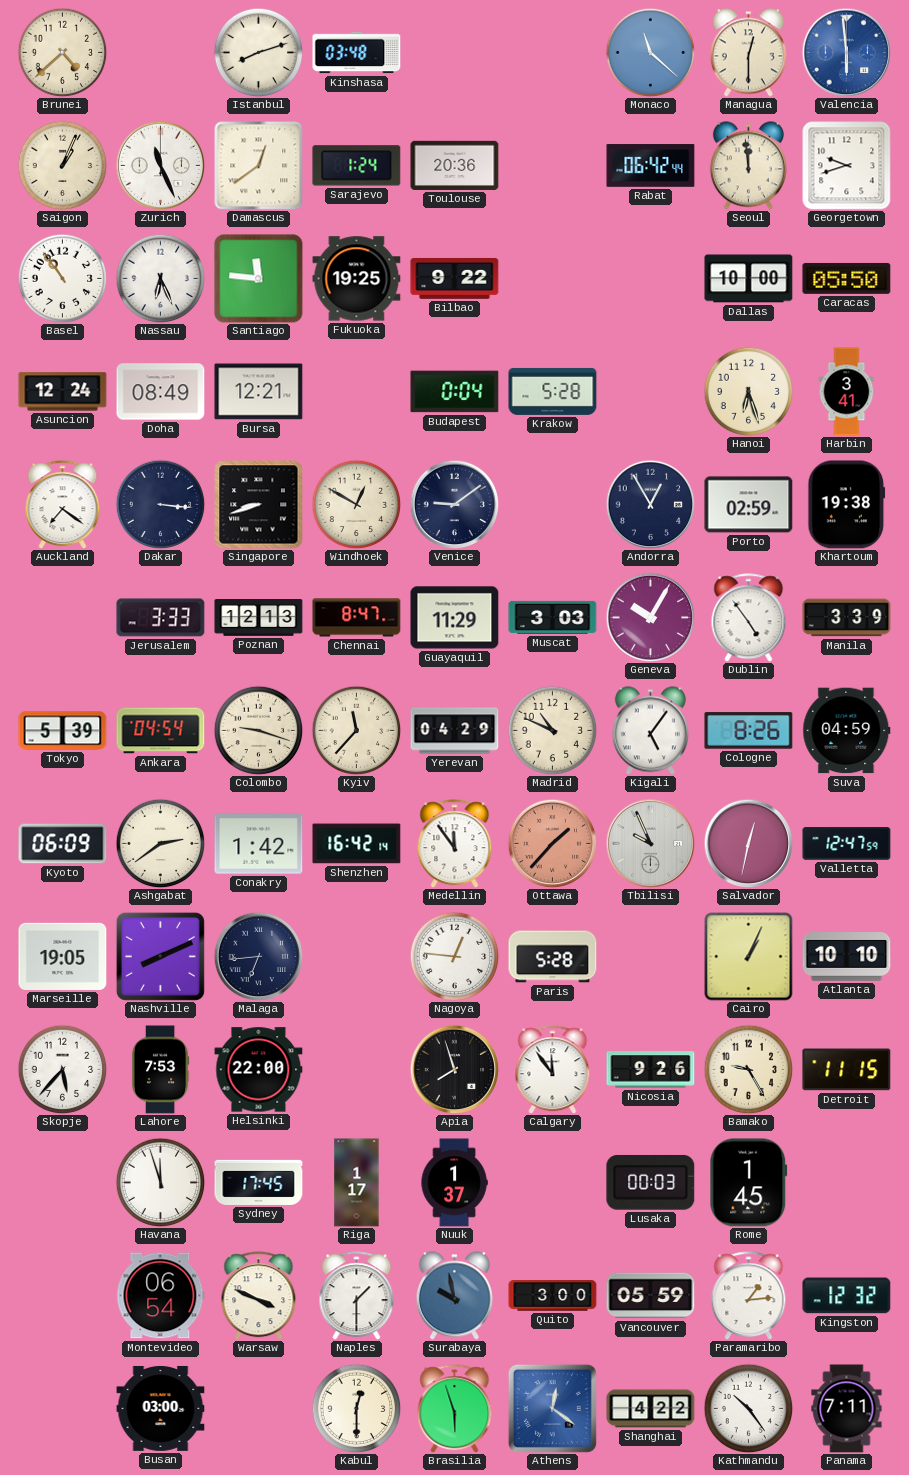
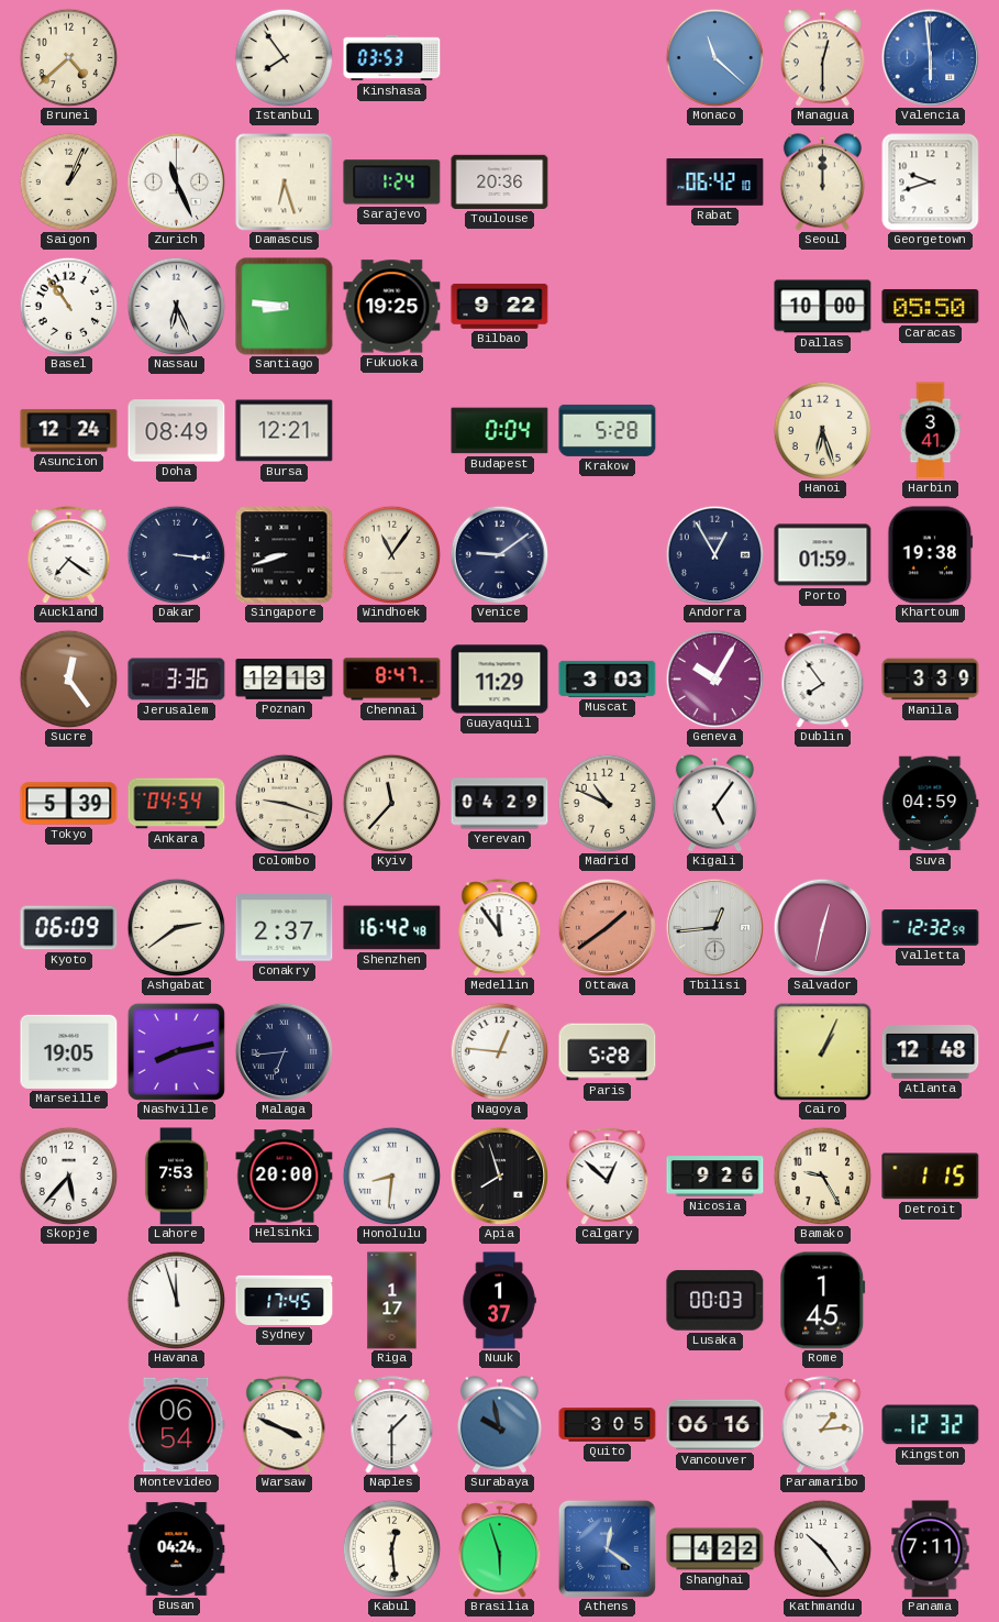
Istanbul: 8:12 -> 7:54 (284, 57)
Kinshasa: 03:48 -> 03:53 (392, 58)
Damascus: 12:39 -> 6:27 (284, 181)
Rabat: 06:42:44 -> 06:42:10 (715, 183)
Seoul: 11:59 -> 12:00 (822, 183)
Santiago: 11:46 -> 8:46 (285, 307)
Windhoek: 12:50 -> 11:06 (391, 554)
Porto: 02:59 -> 01:59 (823, 555)
Sucre: none -> 12:24 (68, 678)
Jerusalem: 3:33 -> 3:36 (177, 680)
Dublin: 4:54 -> 7:54 (823, 680)
Cologne: 8:26 -> none (749, 731)
Conakry: 1:42 -> 2:37 (285, 928)
Shenzhen: 16:42:14 -> 16:42:48 (392, 928)
Ottawa: 1:37 -> 1:39 (607, 927)
Tbilisi: 9:56 -> 12:44 (714, 927)
Valletta: 12:47 -> 12:32 (931, 928)
Nashville: 8:11 -> 8:13 (176, 1051)
Atlanta: 10:10 -> 12:48 (931, 1052)
Helsinki: 22:00 -> 20:00 (285, 1177)
Honolulu: none -> 8:31 (391, 1176)
Calgary: 11:54 -> 12:52 (608, 1177)
Detroit: 11:15 -> 1:15 (931, 1177)
Quito: 3:00 -> 3:05 (608, 1425)
Vancouver: 05:59 -> 06:16 (715, 1425)
Busan: 03:00 -> 04:24 (177, 1548)
Kabul: 12:30 -> 12:29 (391, 1548)
